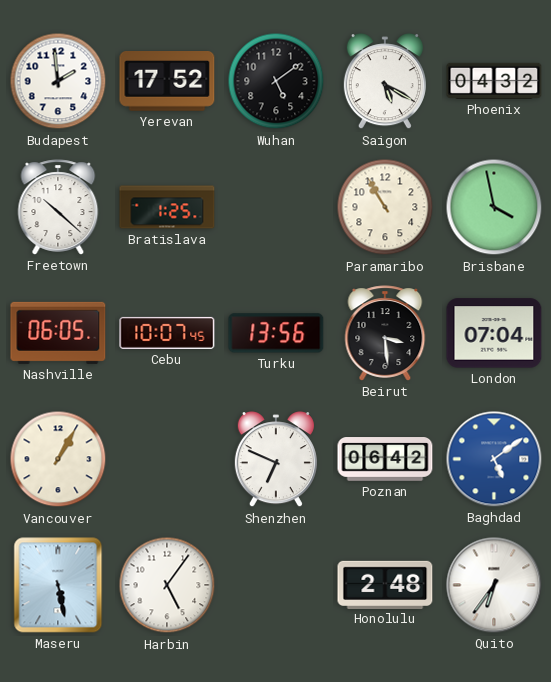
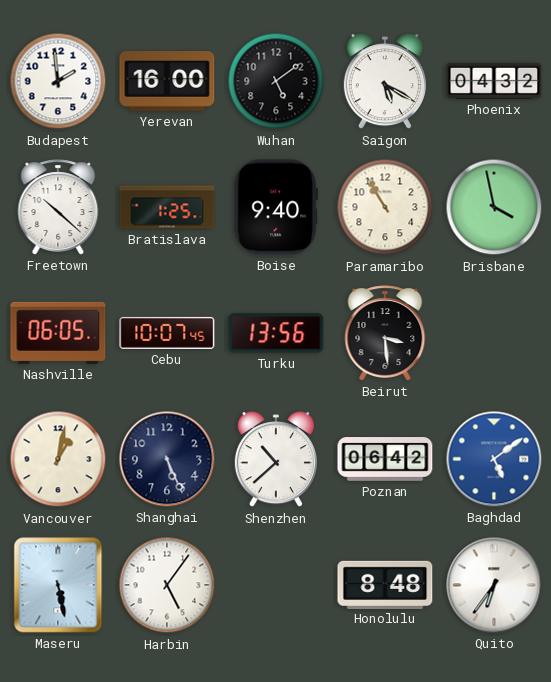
Yerevan: 17:52 -> 16:00 (167, 82)
Boise: none -> 9:40 (276, 207)
London: 07:04 -> none (494, 333)
Vancouver: 1:05 -> 1:02 (58, 459)
Shanghai: none -> 5:26 (167, 459)
Shenzhen: 6:49 -> 10:38 (276, 460)
Honolulu: 2:48 -> 8:48 (385, 584)
